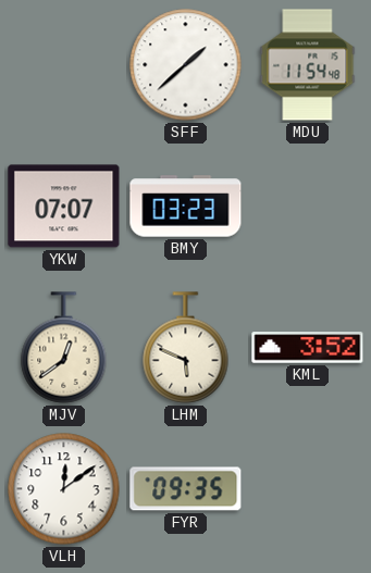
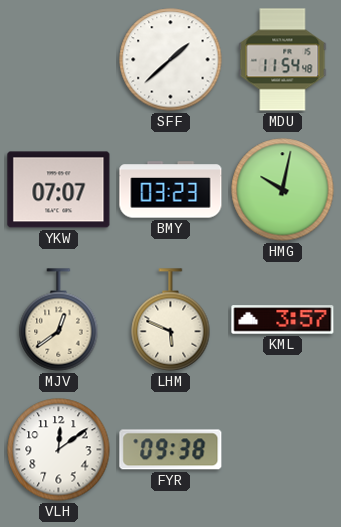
HMG: none -> 10:02 (283, 190)
KML: 3:52 -> 3:57 (283, 320)
FYR: 09:35 -> 09:38 (171, 450)
